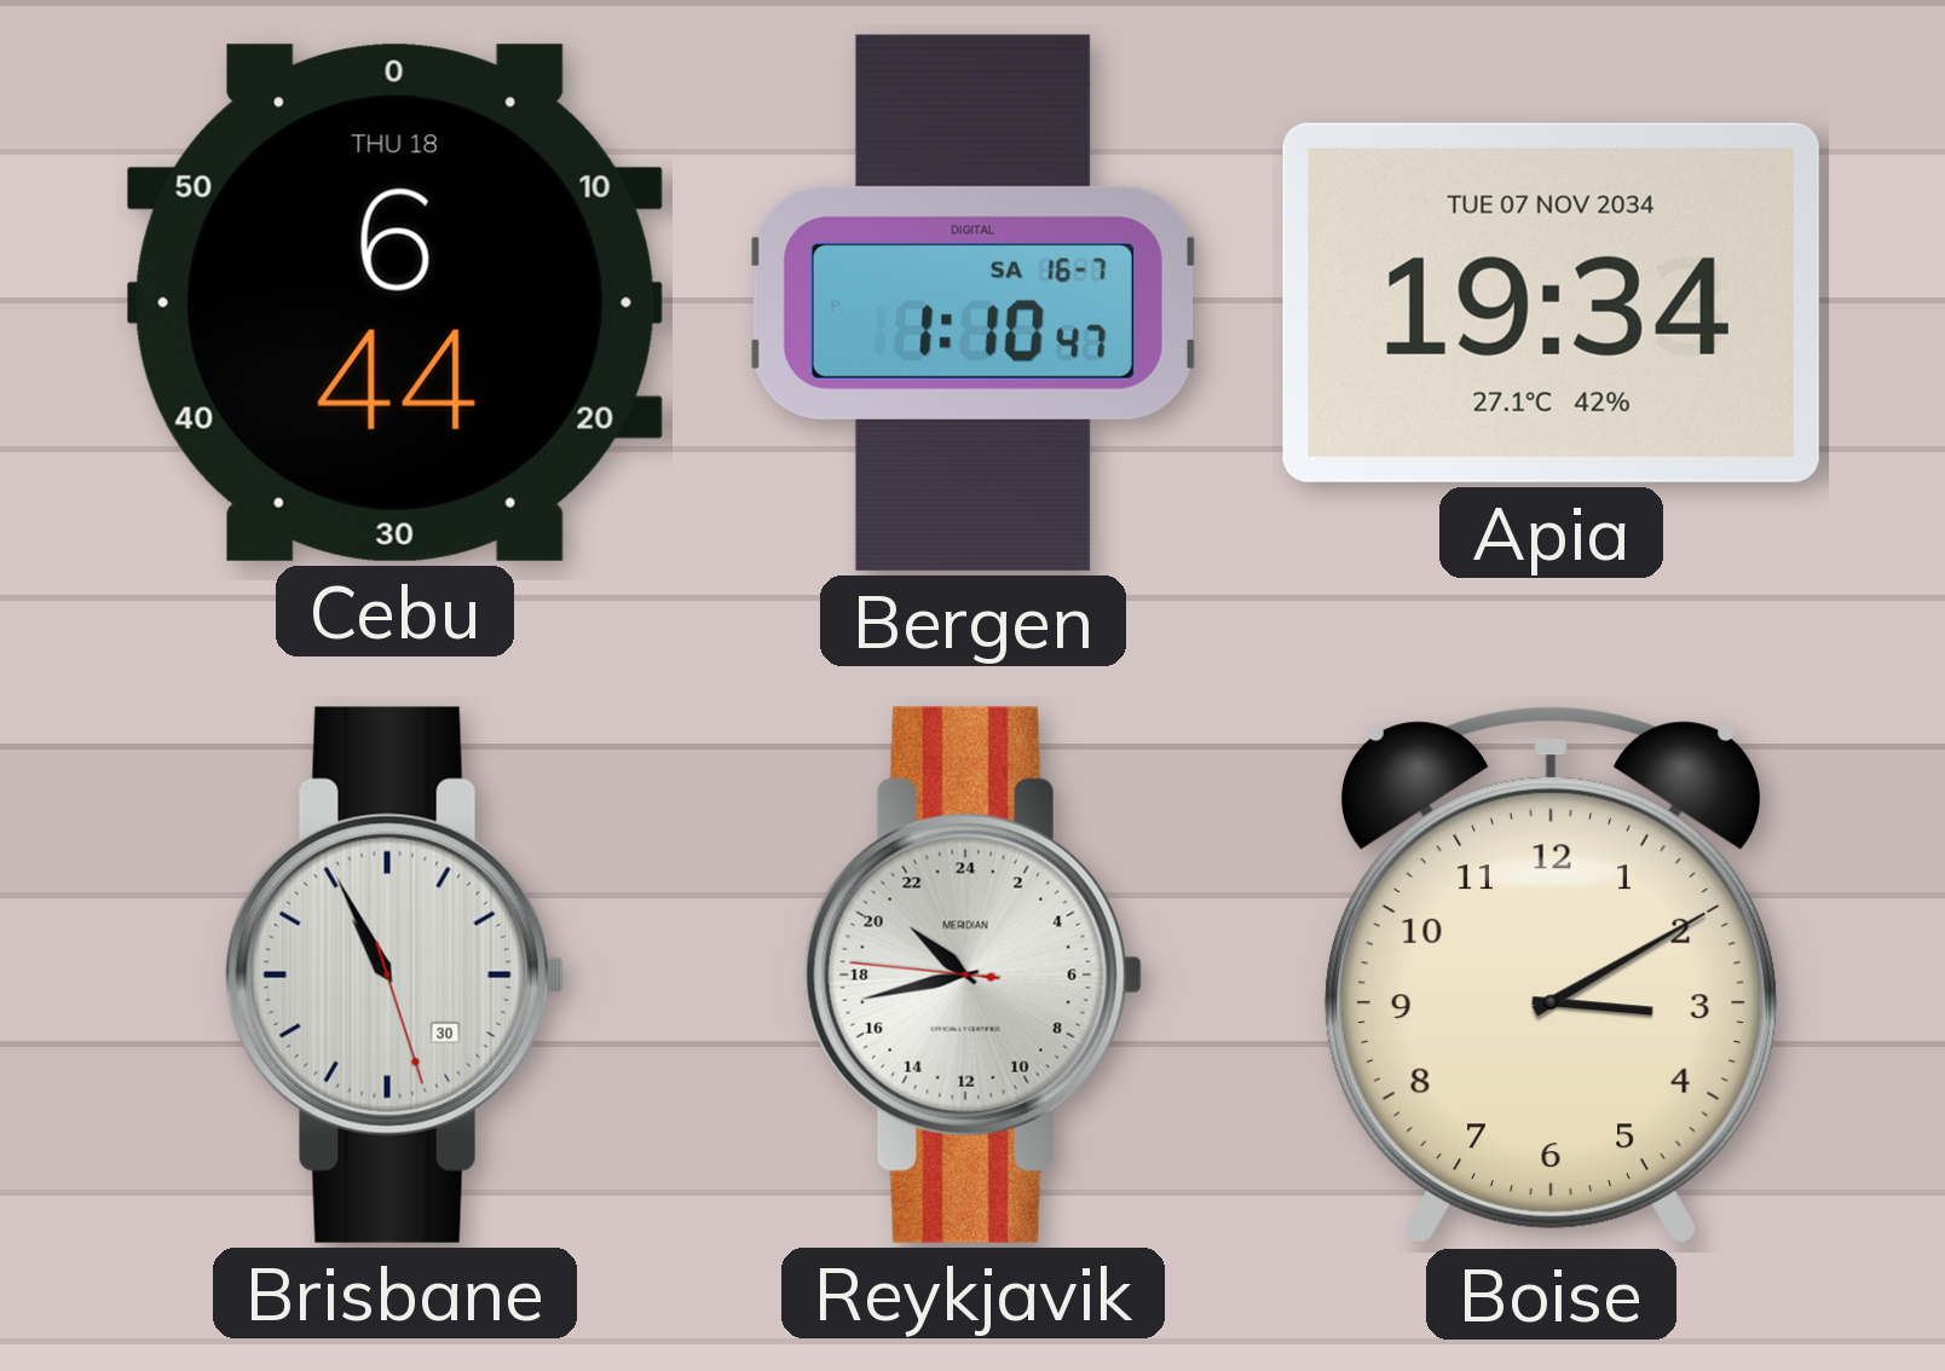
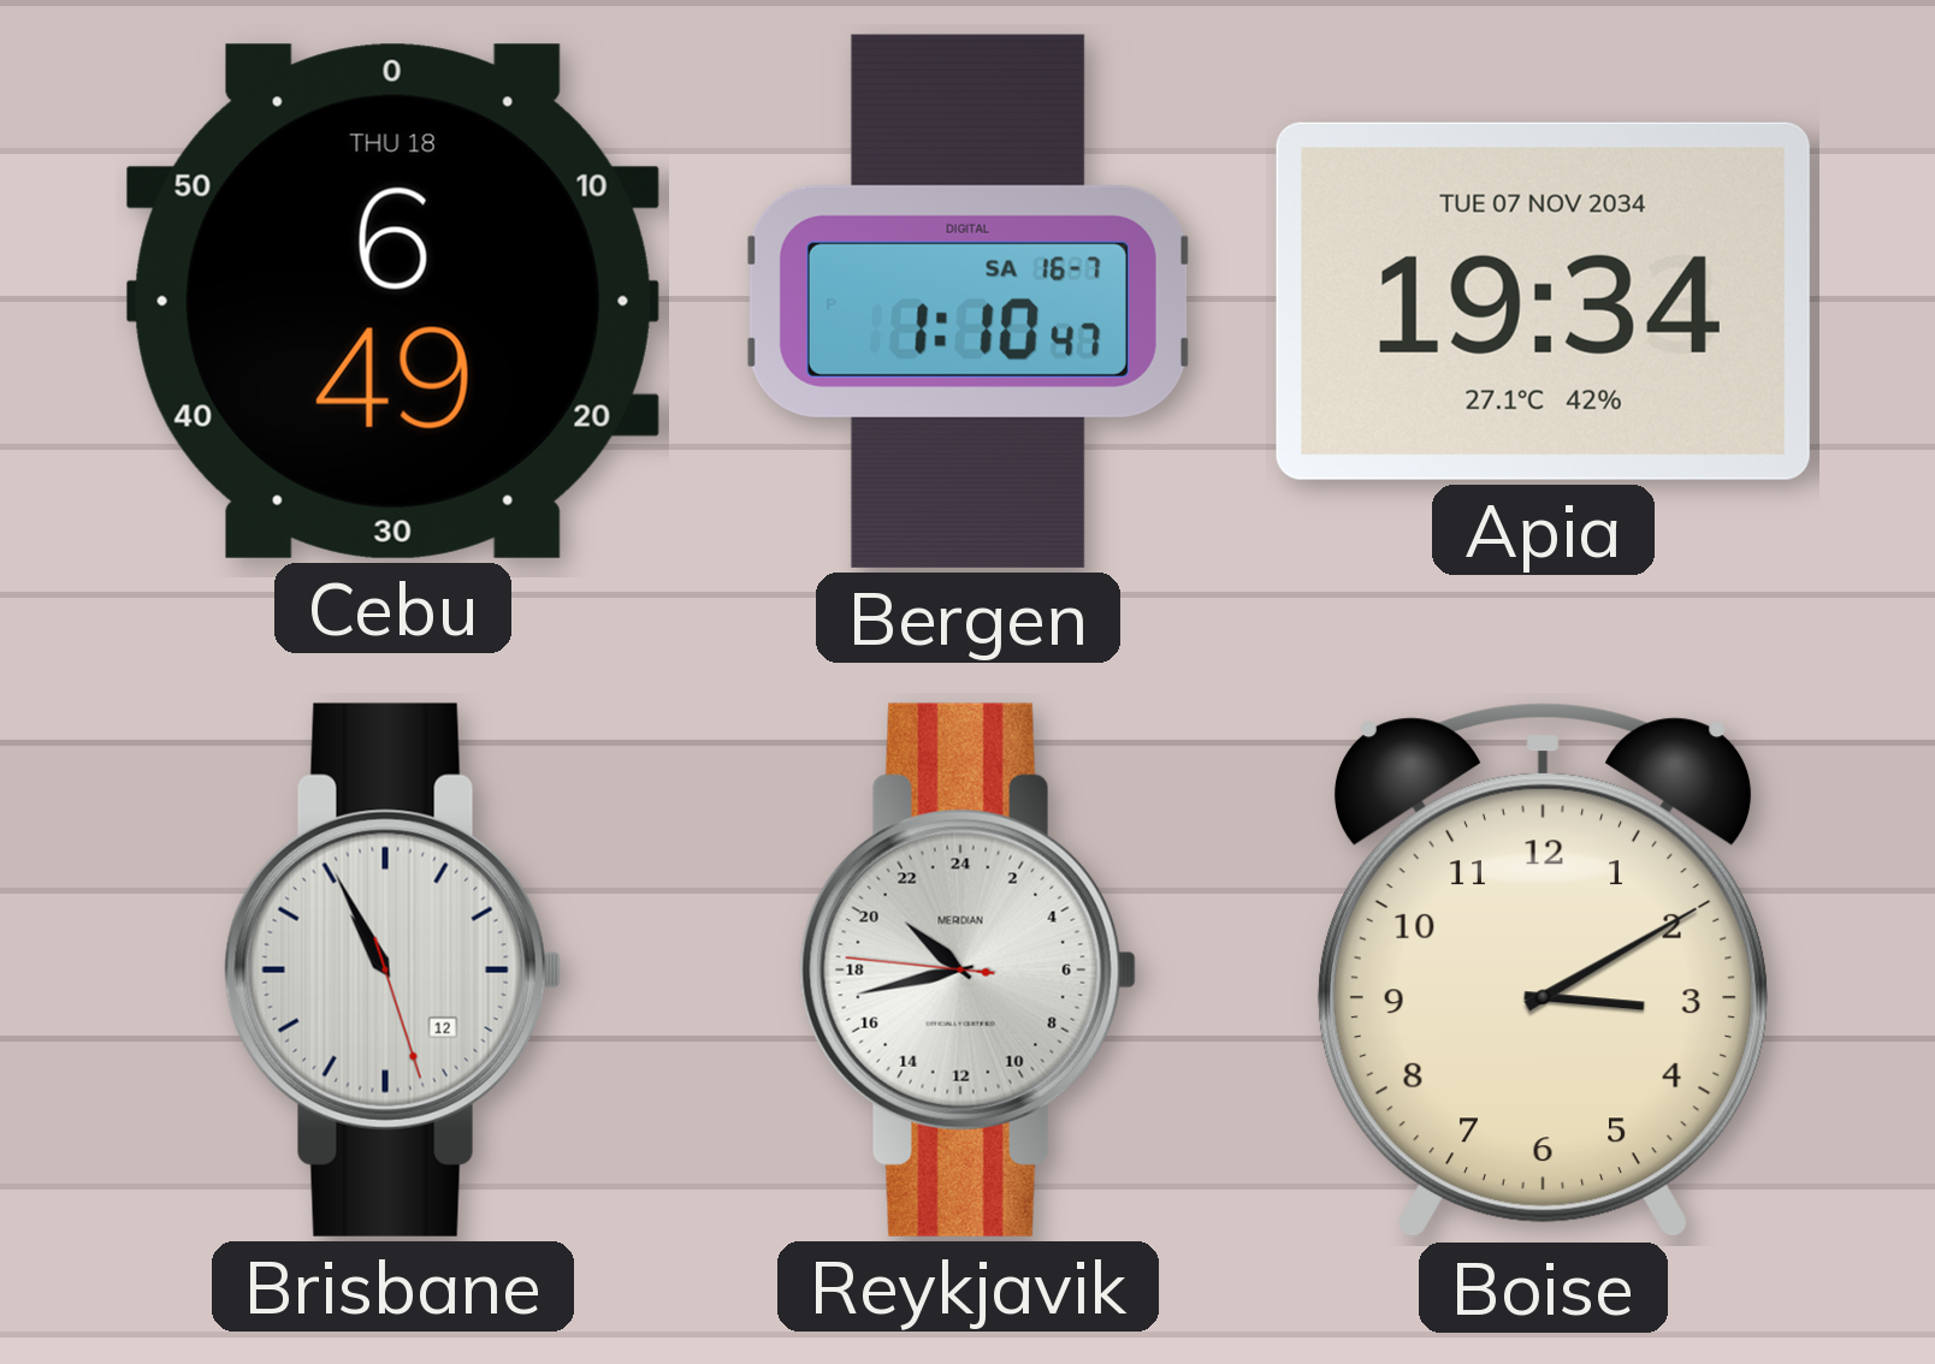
Cebu: 6:44 -> 6:49 (392, 301)
Brisbane date: 30 -> 12 (392, 969)
